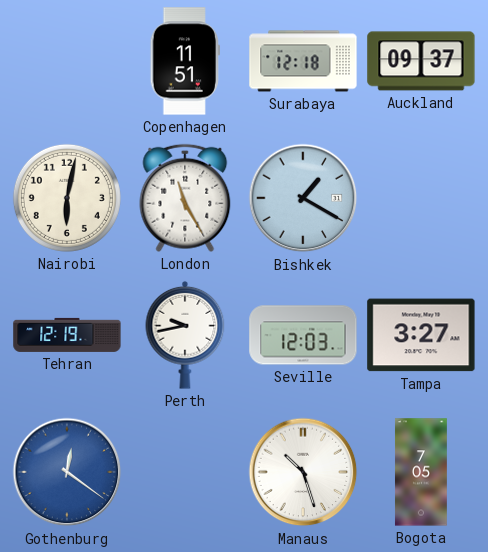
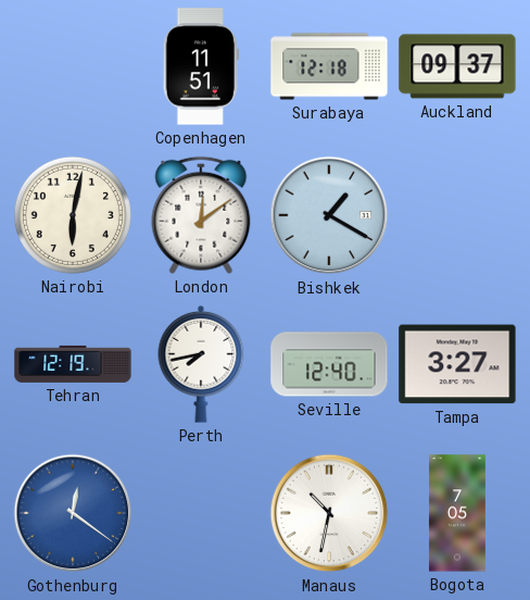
London: 11:25 -> 12:09 (201, 215)
Perth: 9:43 -> 7:43 (201, 364)
Seville: 12:03 -> 12:40 (329, 364)
Manaus: 10:27 -> 10:32 (329, 513)
